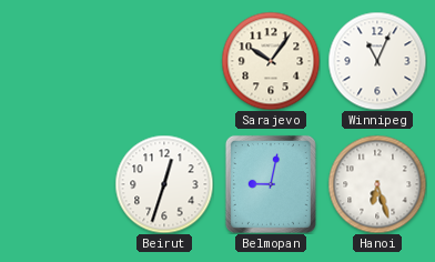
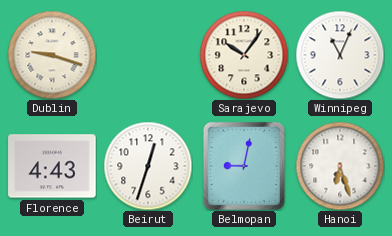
Dublin: none -> 9:18 (52, 55)
Florence: none -> 4:43 (52, 166)
